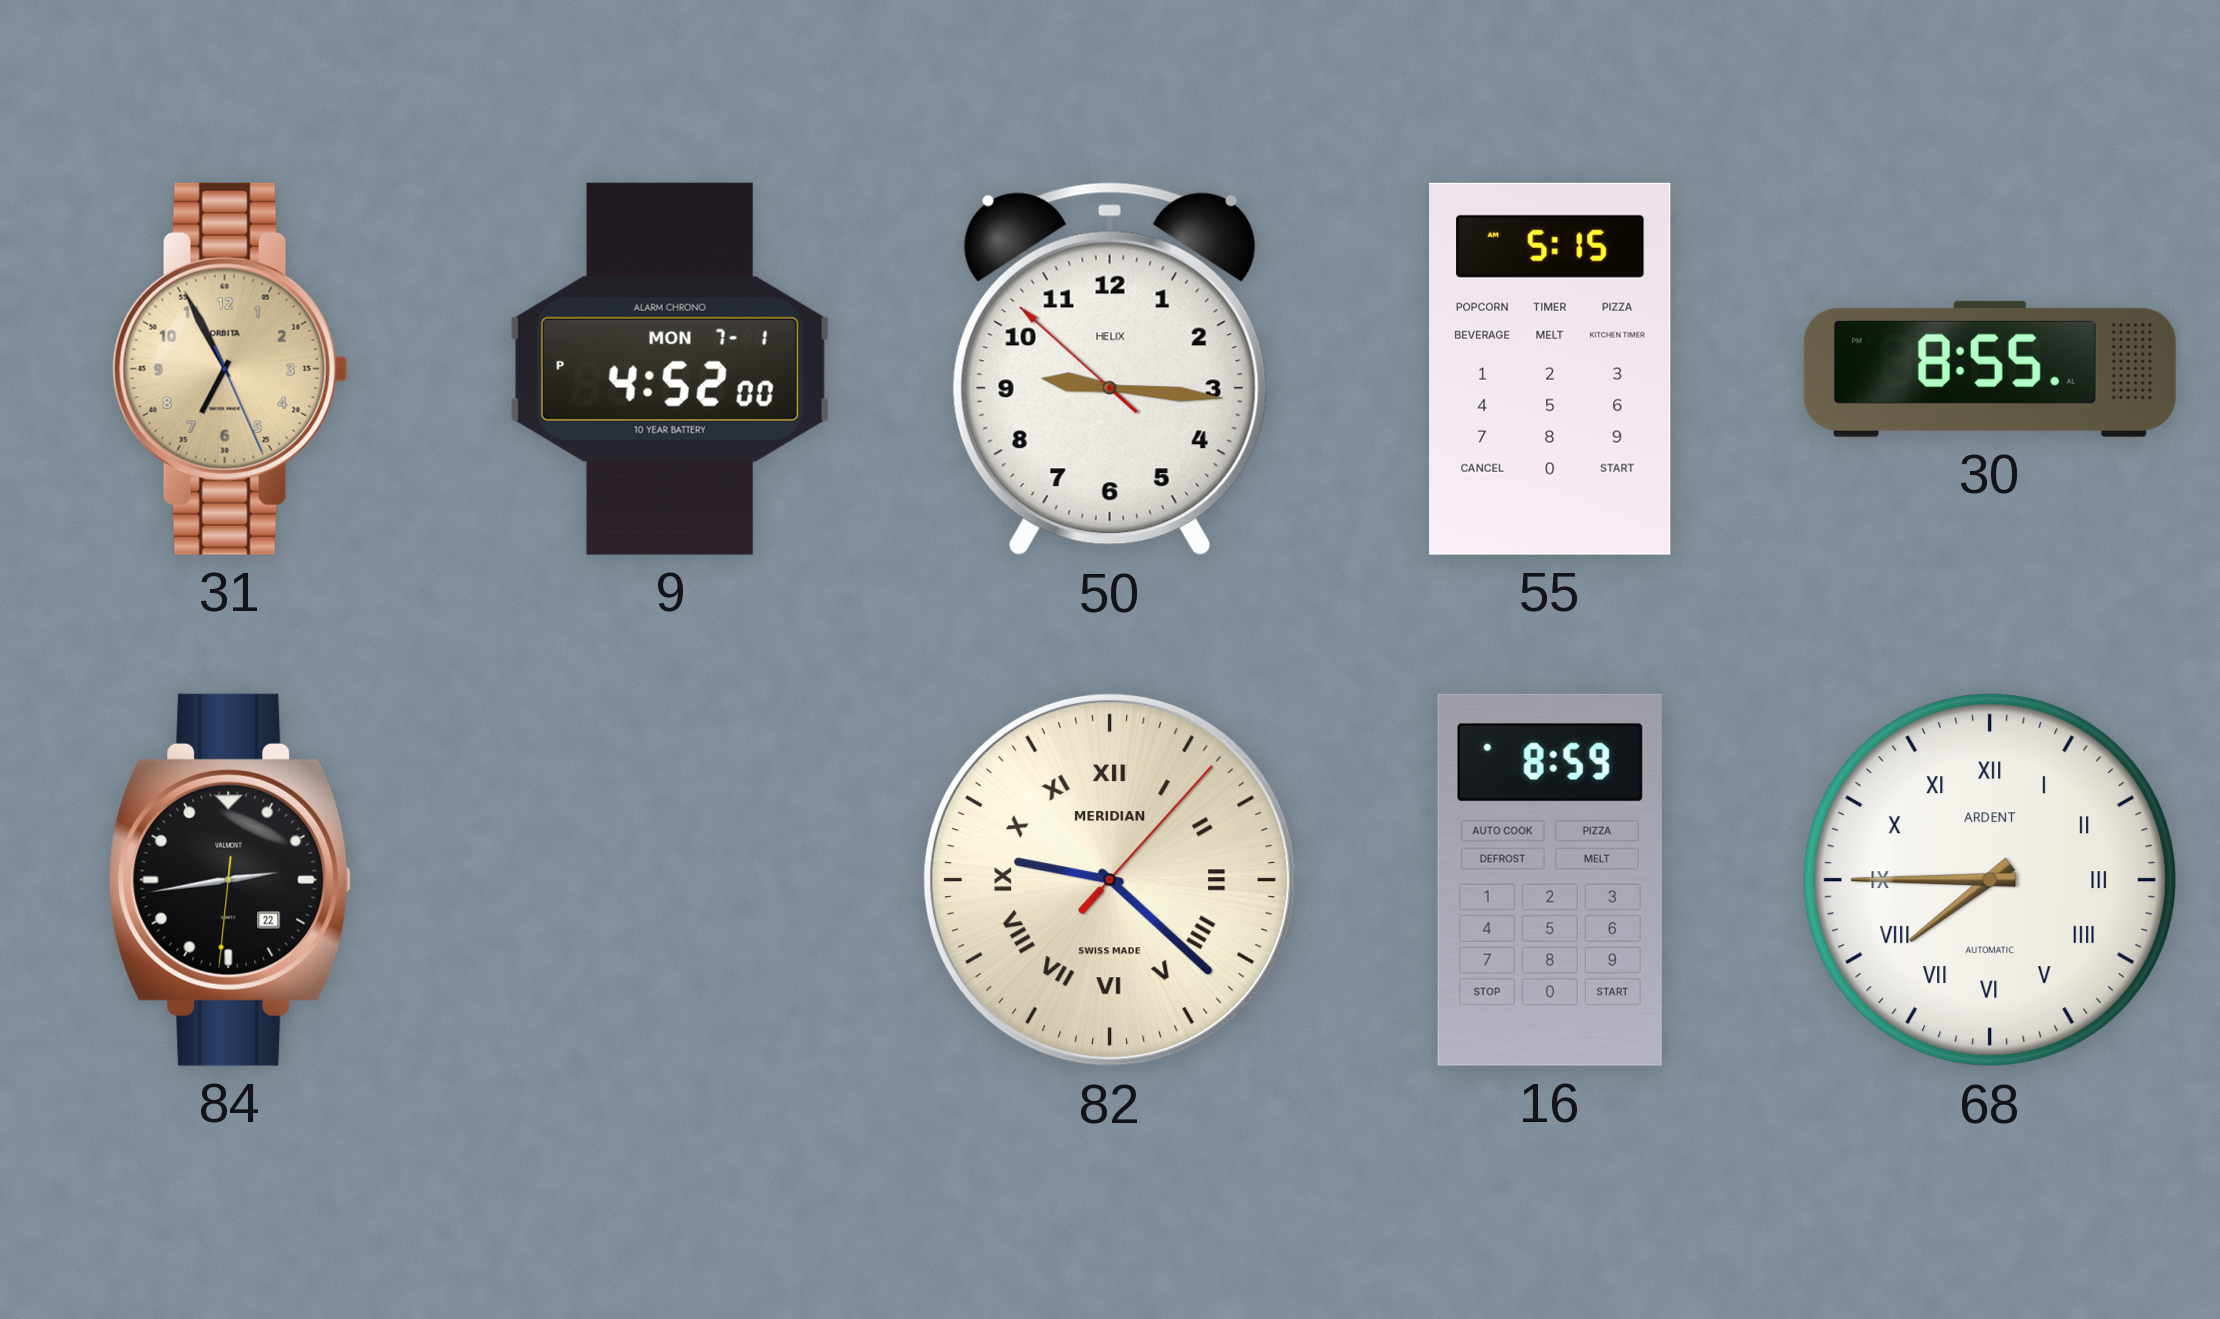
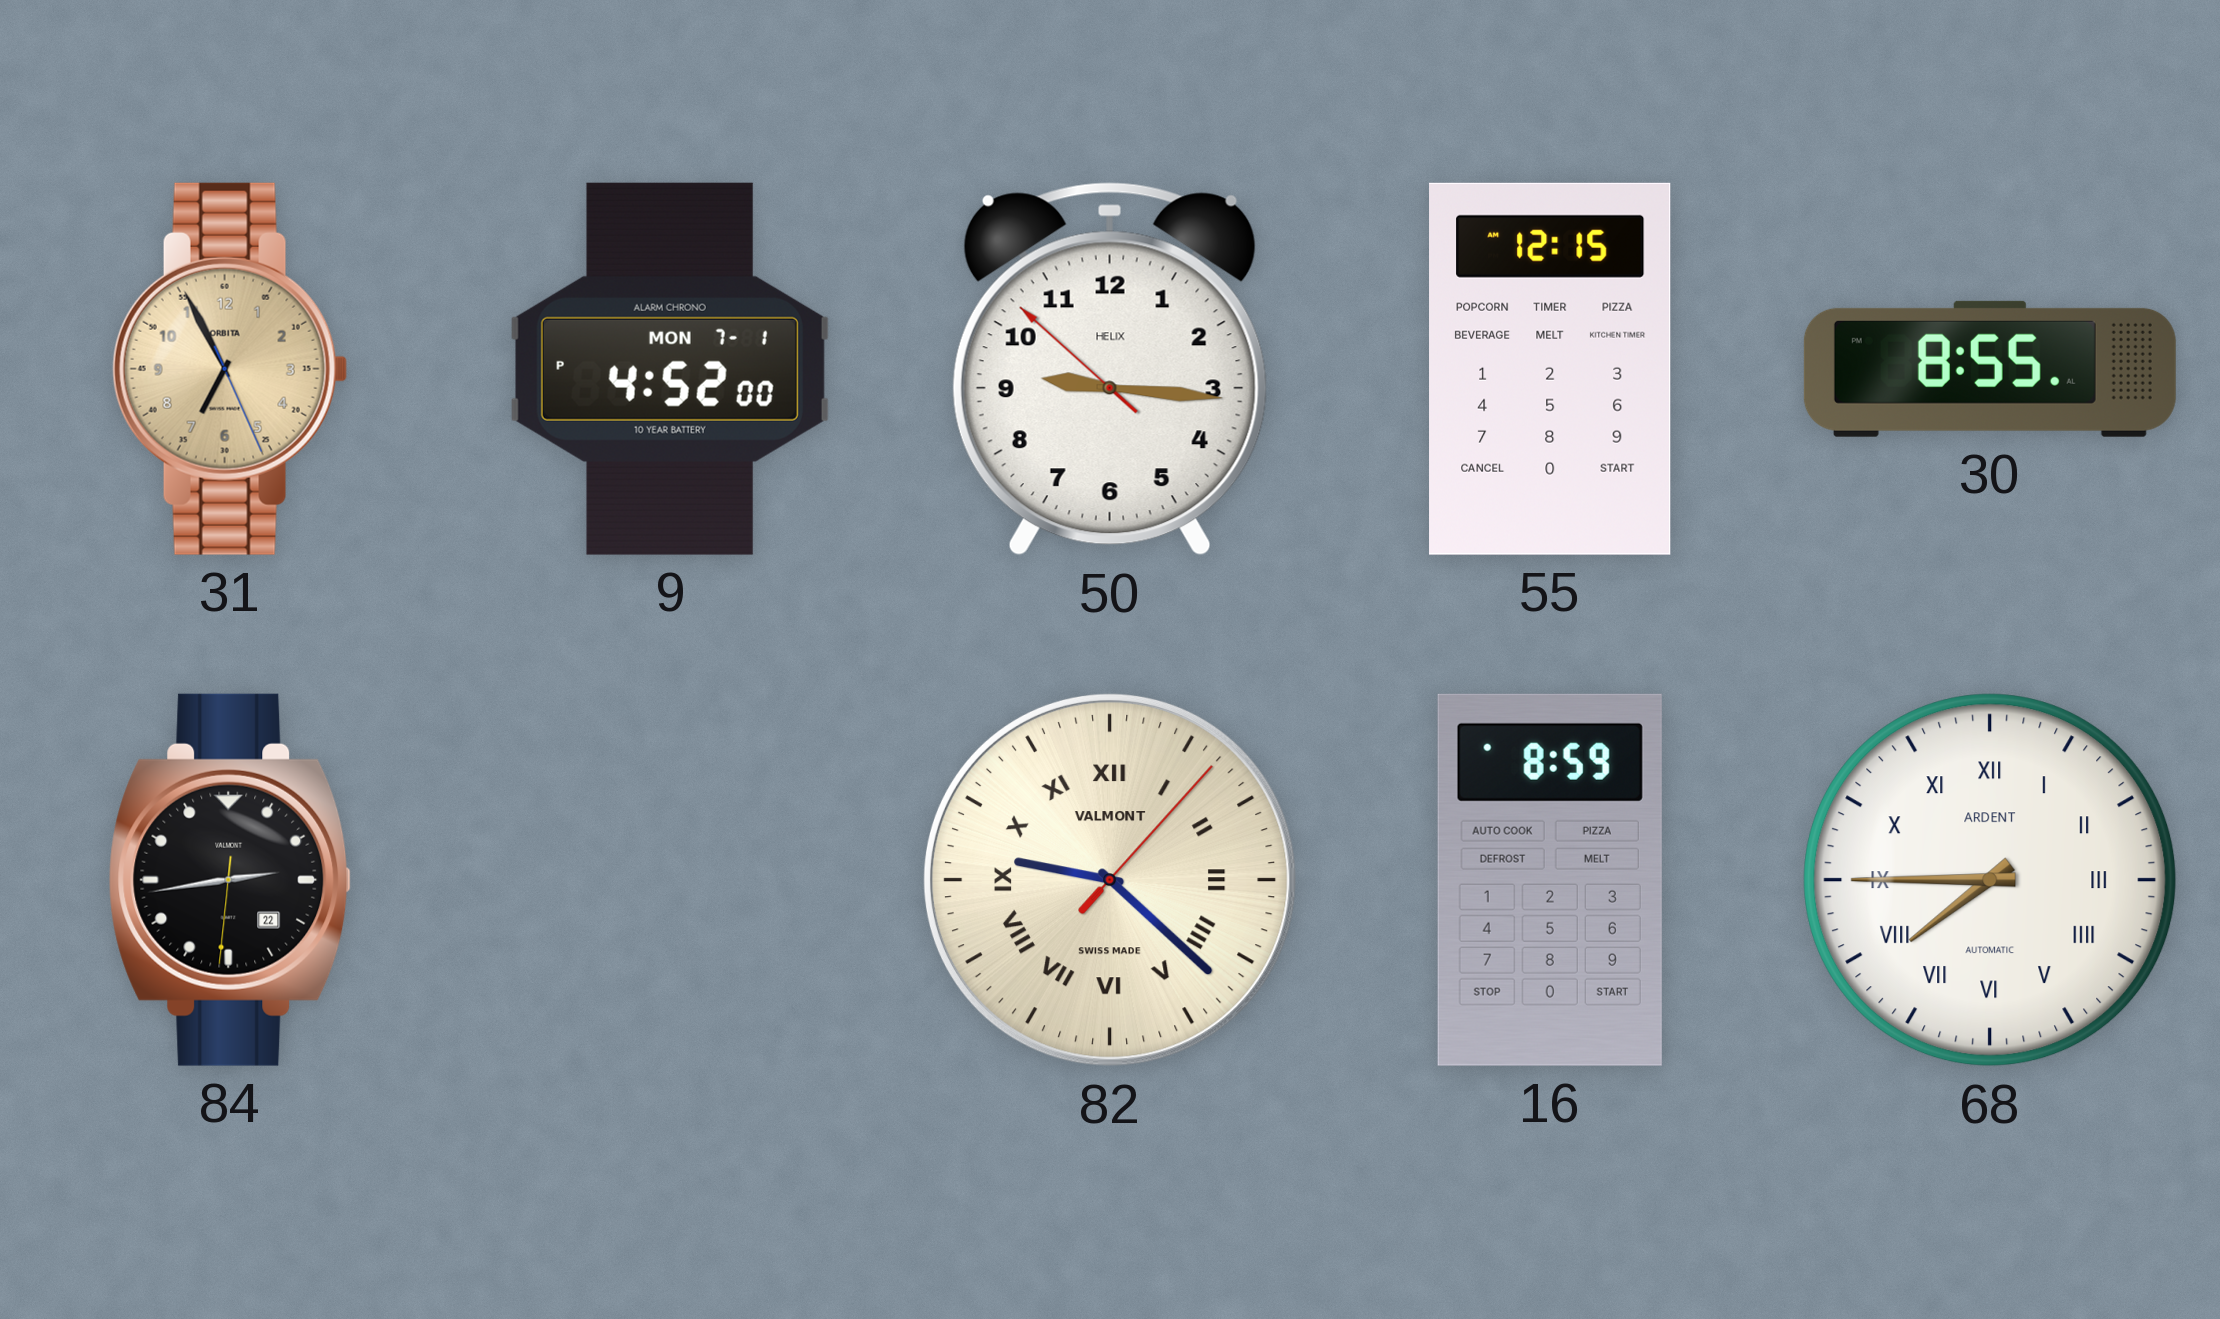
55: 5:15 -> 12:15 (1550, 369)
82 brand: MERIDIAN -> VALMONT (1110, 880)
